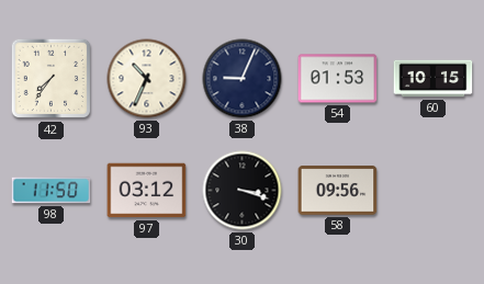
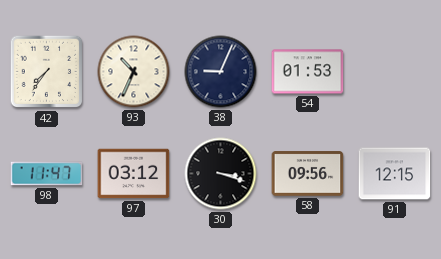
60: 10:15 -> none (434, 79)
98: 11:50 -> 11:47 (47, 174)
91: none -> 12:15 (395, 174)
